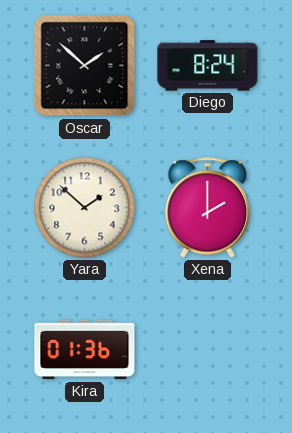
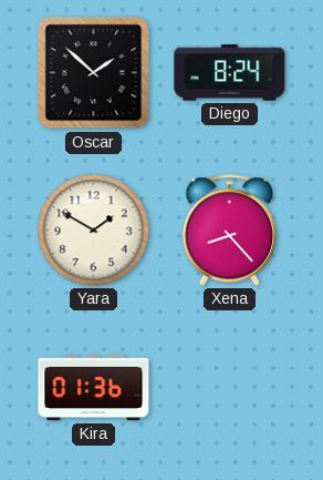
Yara: 1:52 -> 1:50 (94, 231)
Xena: 2:00 -> 8:23 (230, 231)
